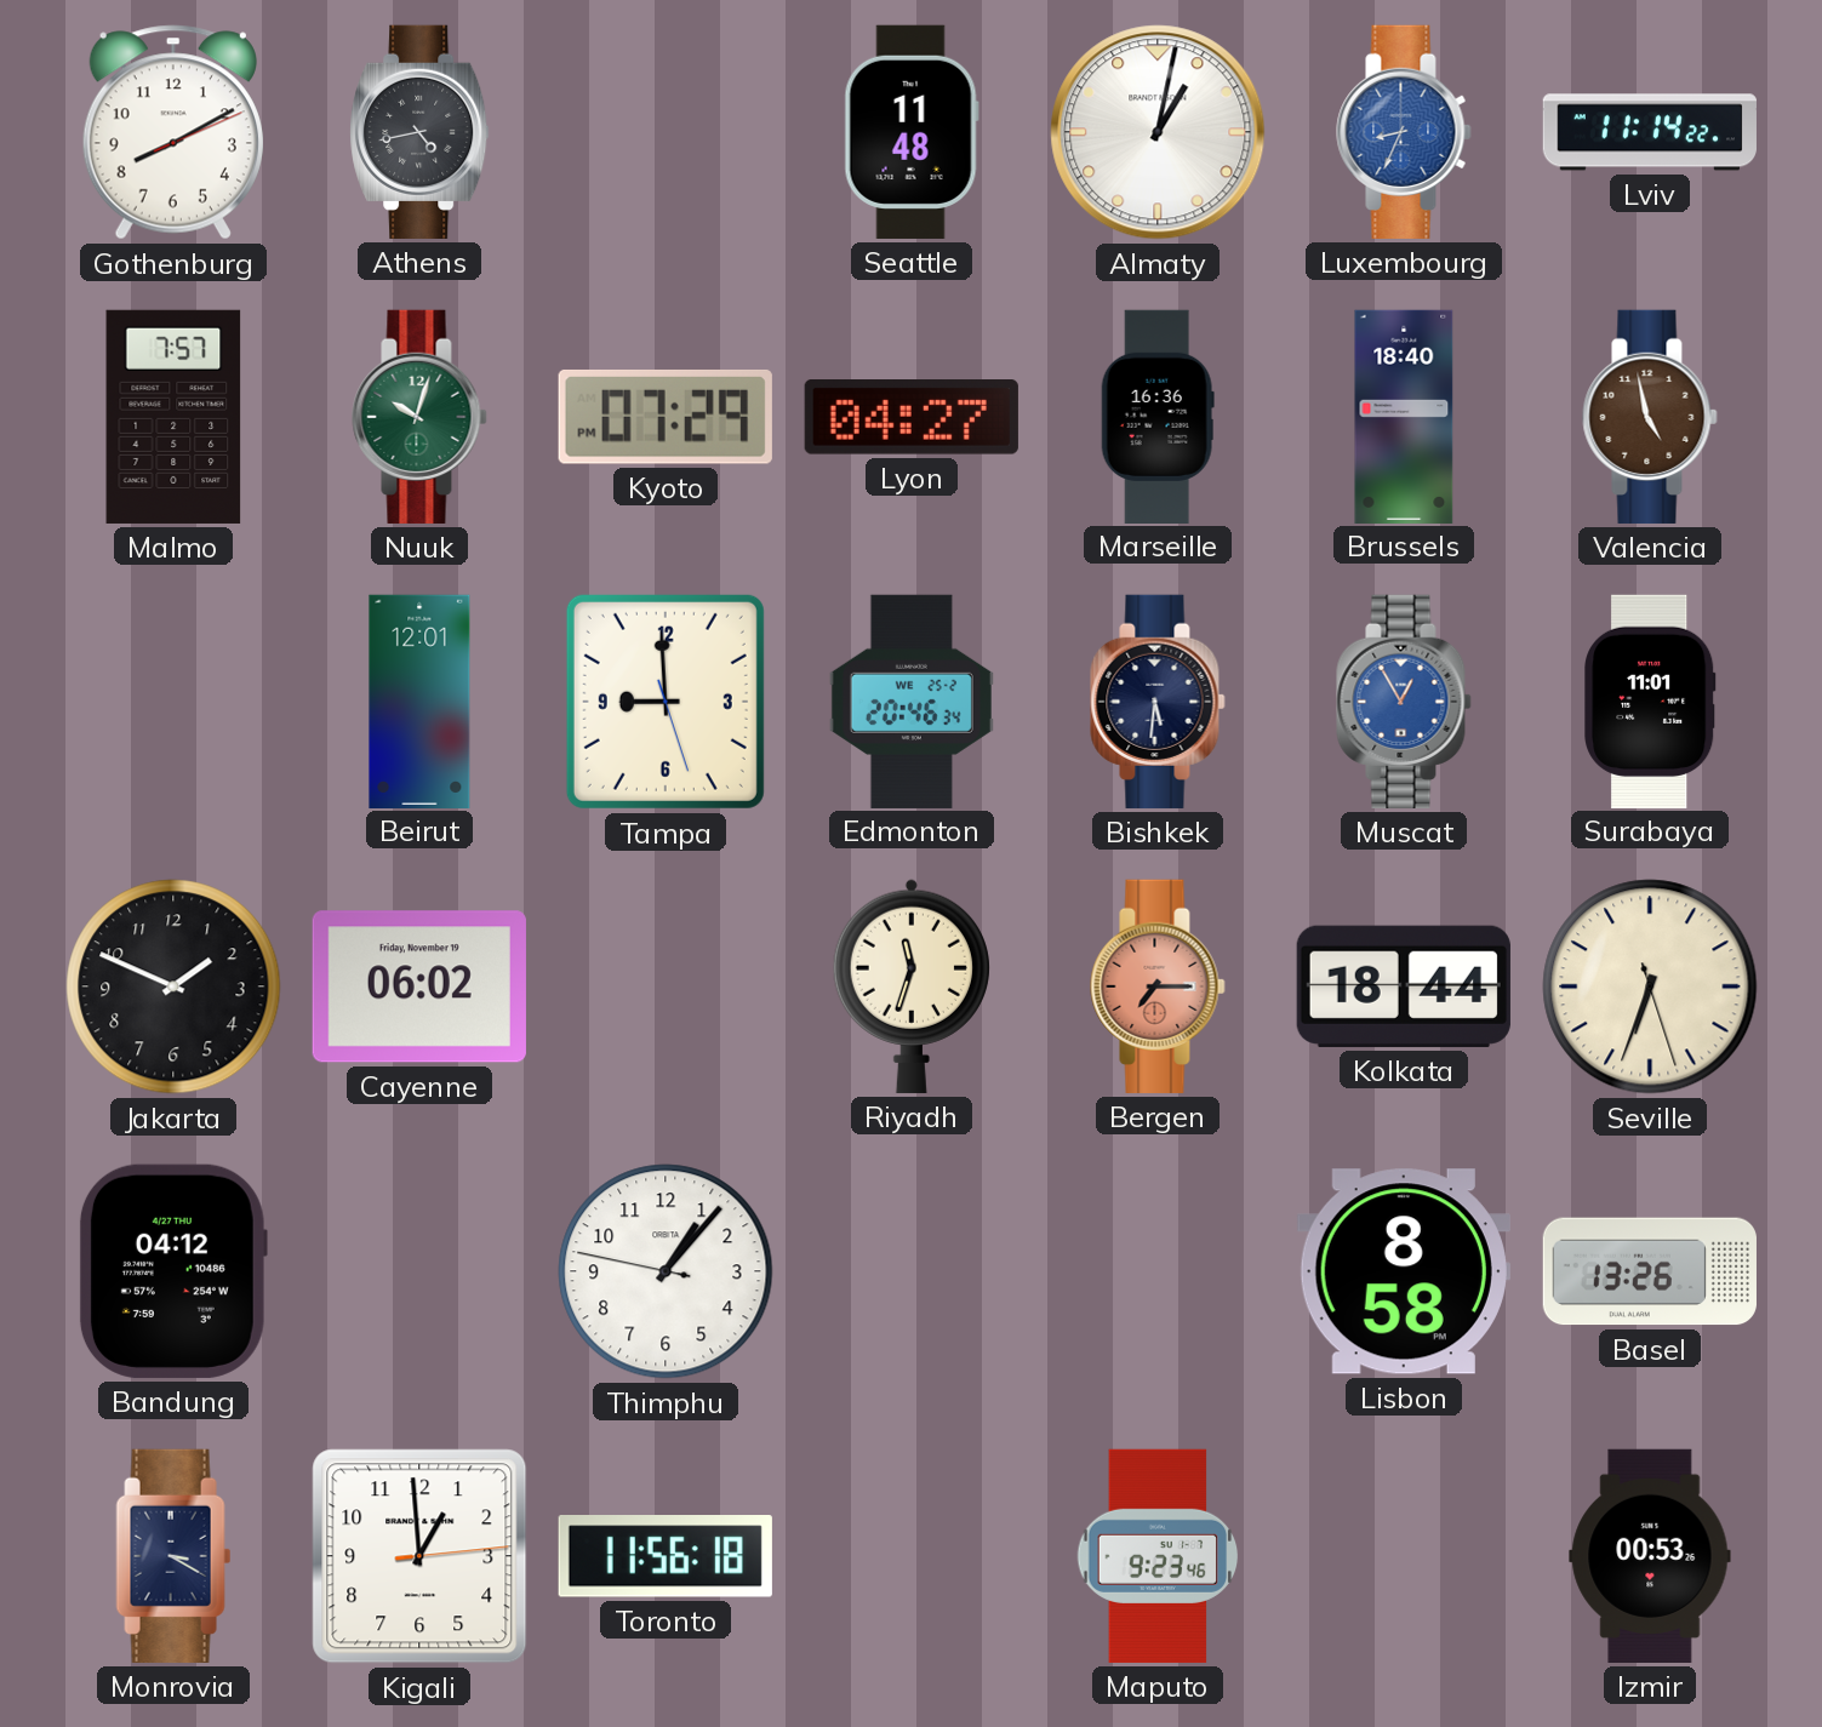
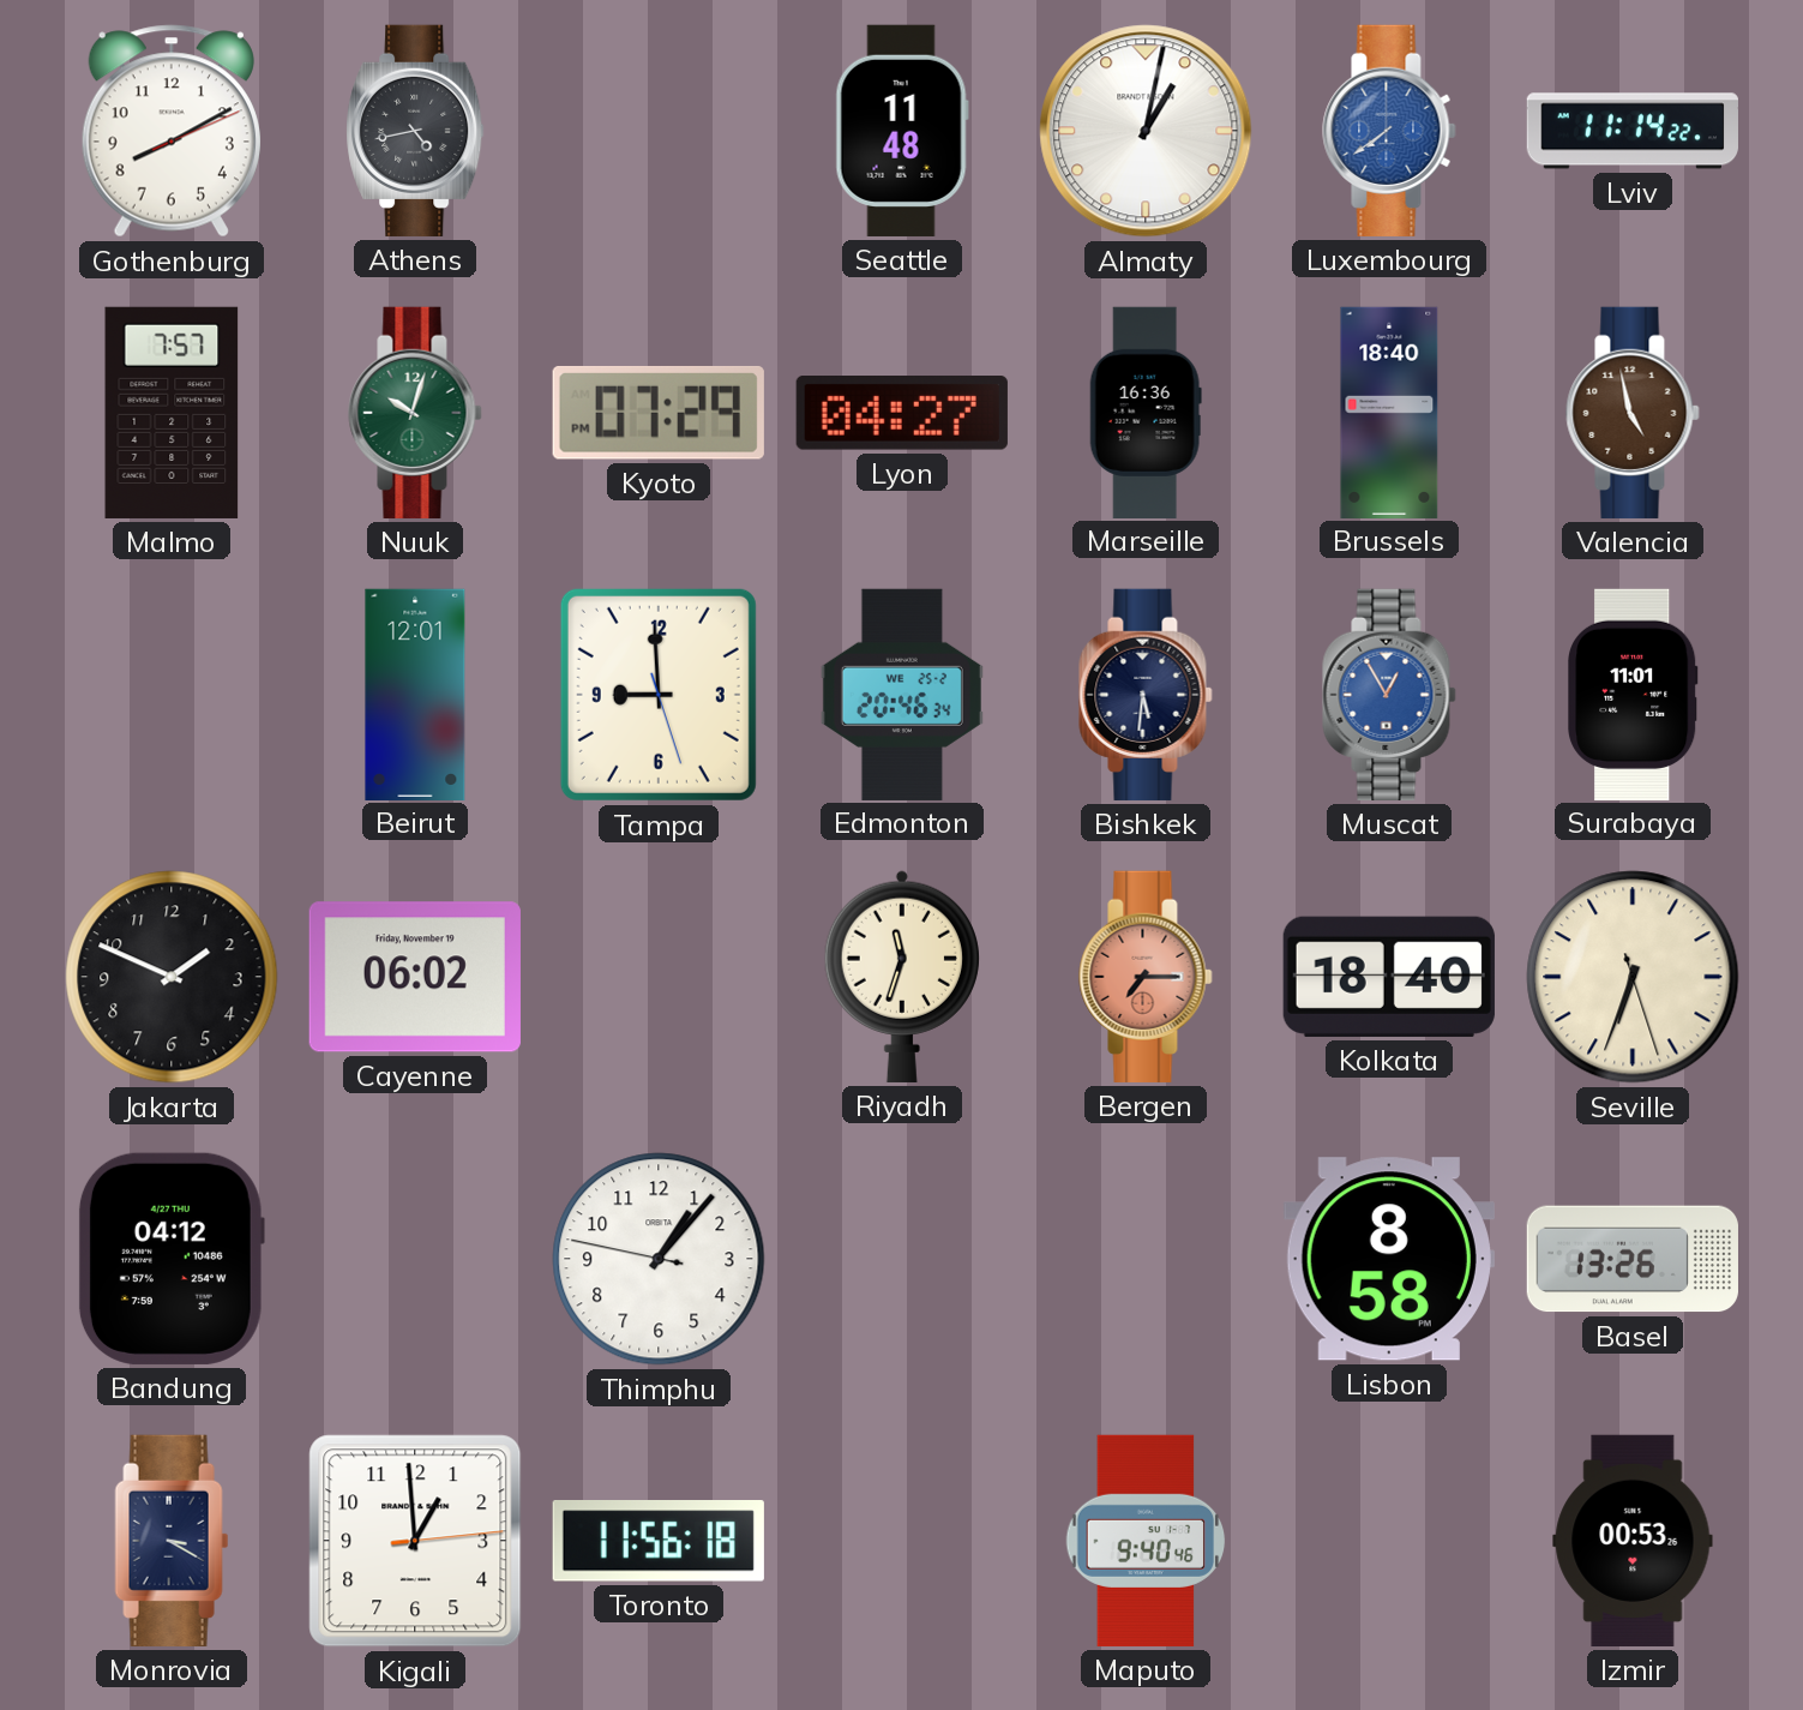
Luxembourg: 8:34 -> 7:39 (1389, 131)
Kolkata: 18:44 -> 18:40 (1389, 977)
Maputo: 9:23 -> 9:40 (1146, 1541)
